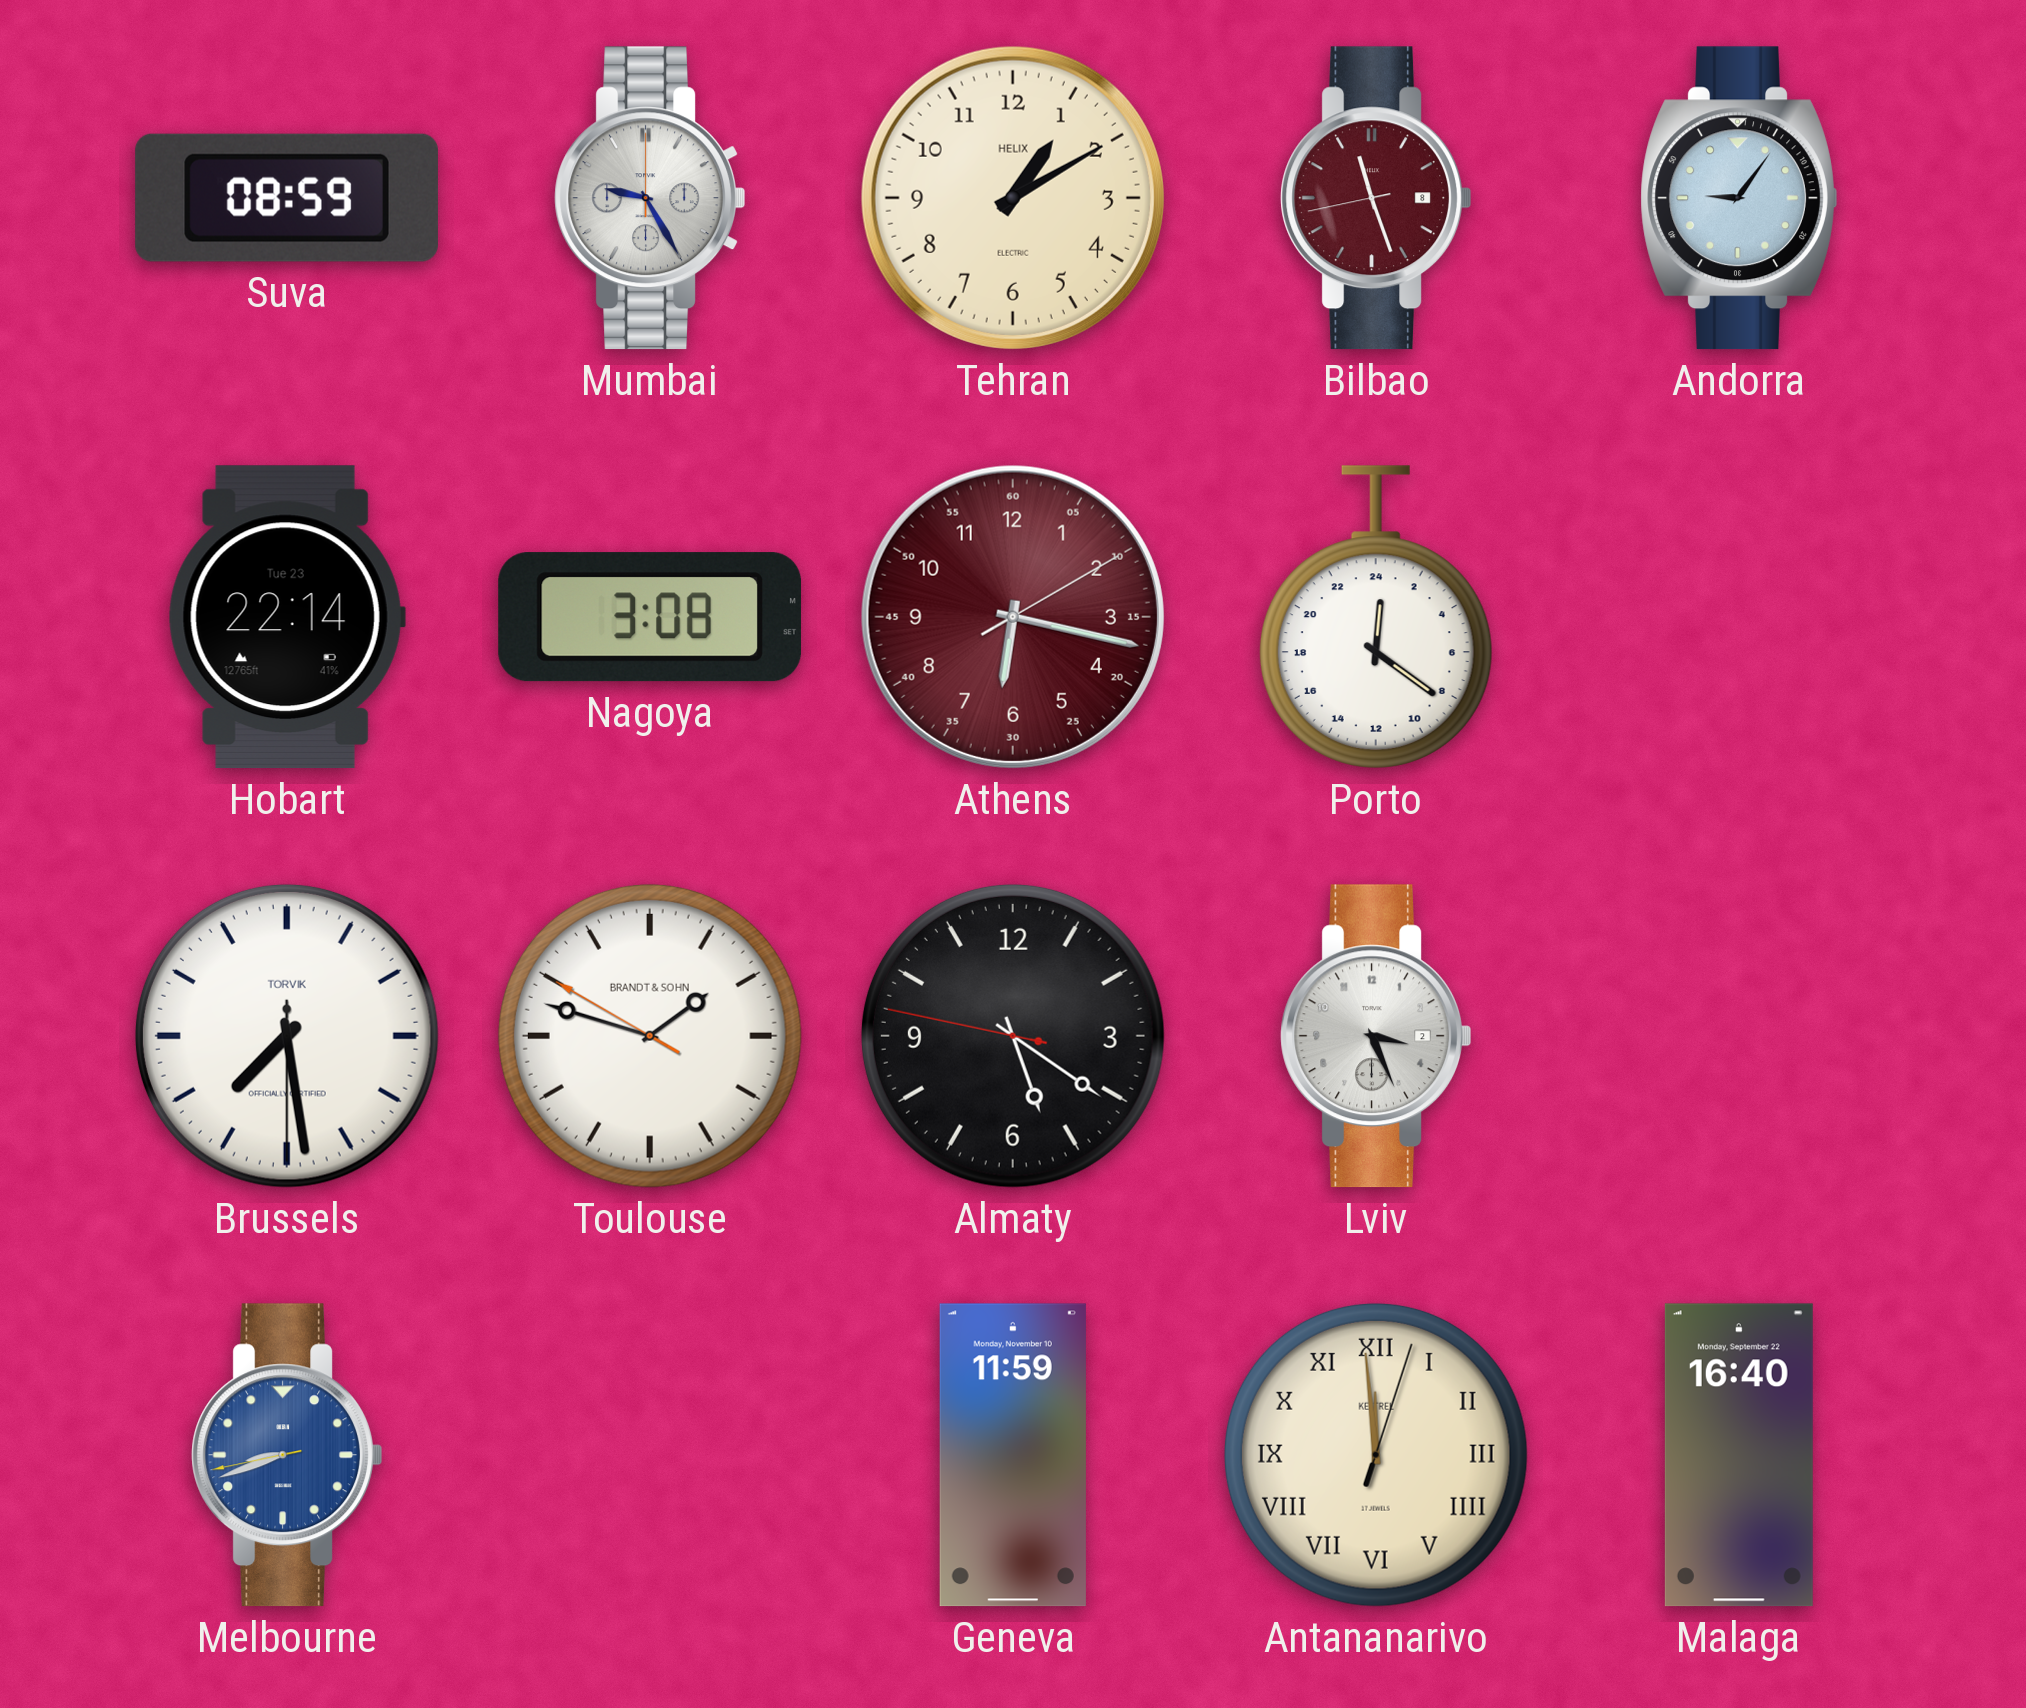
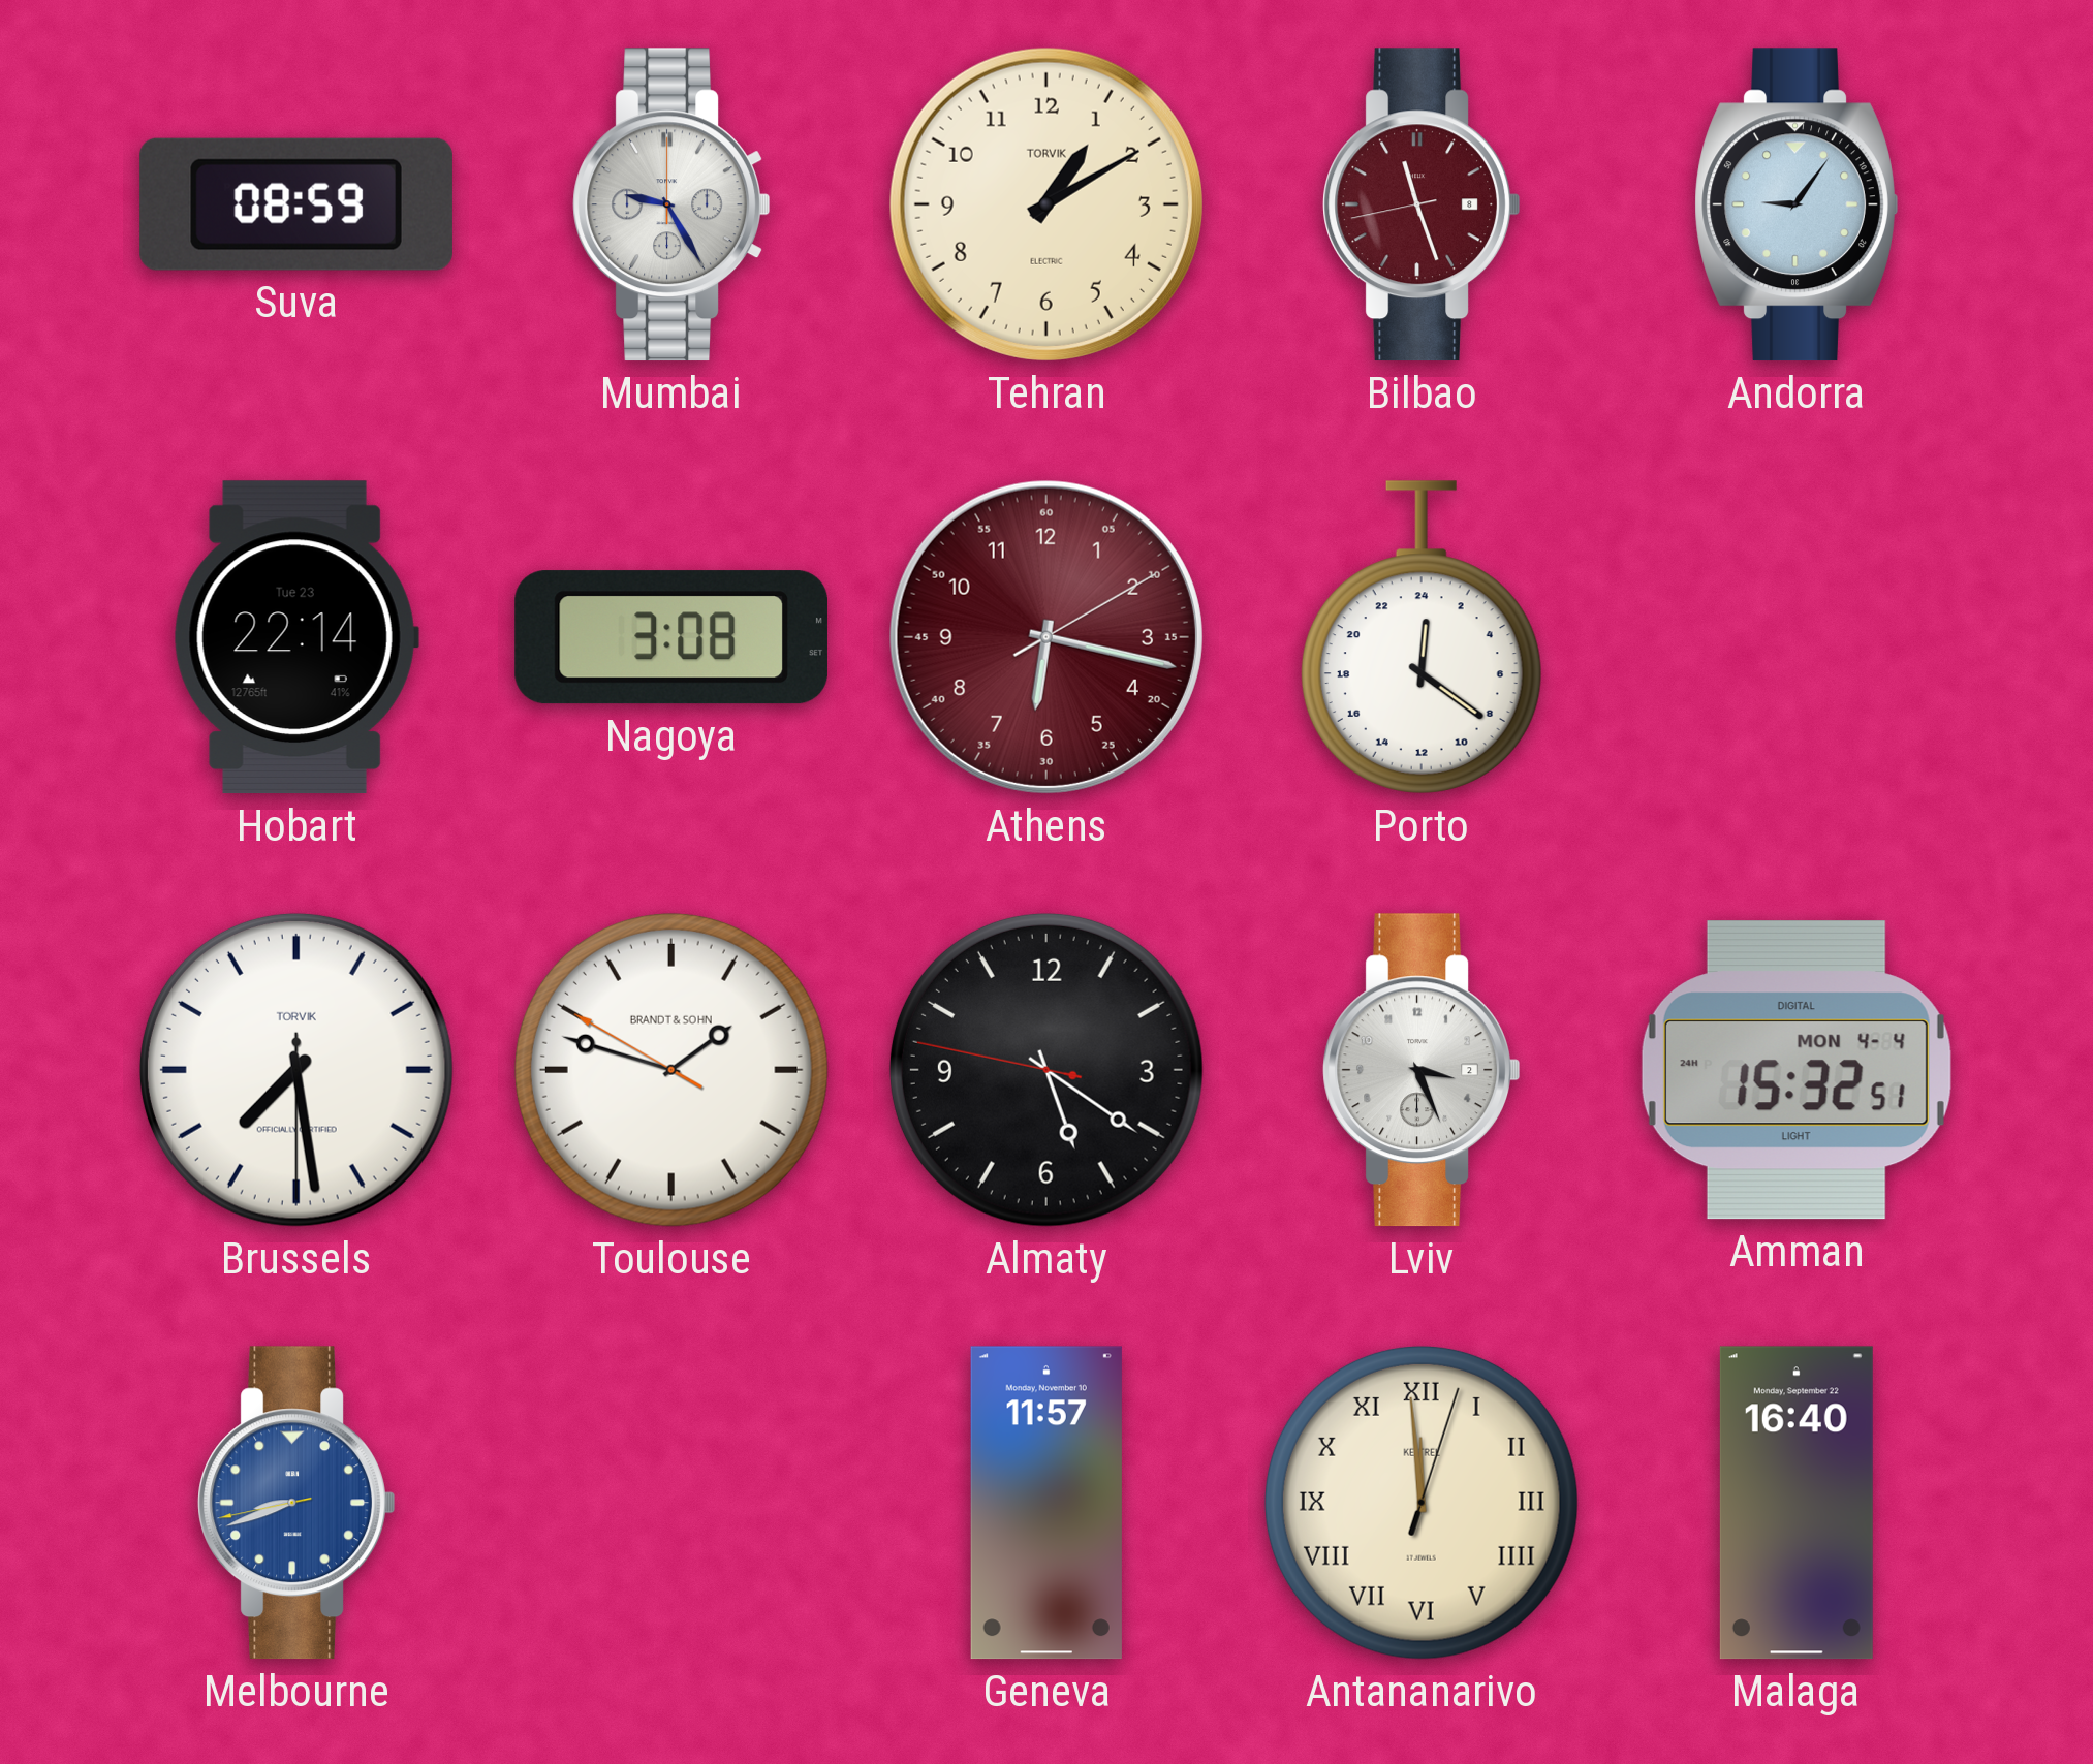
Tehran brand: HELIX -> TORVIK (1046, 204)
Amman: none -> 15:32 (1797, 1070)
Geneva: 11:59 -> 11:57 (1046, 1503)
